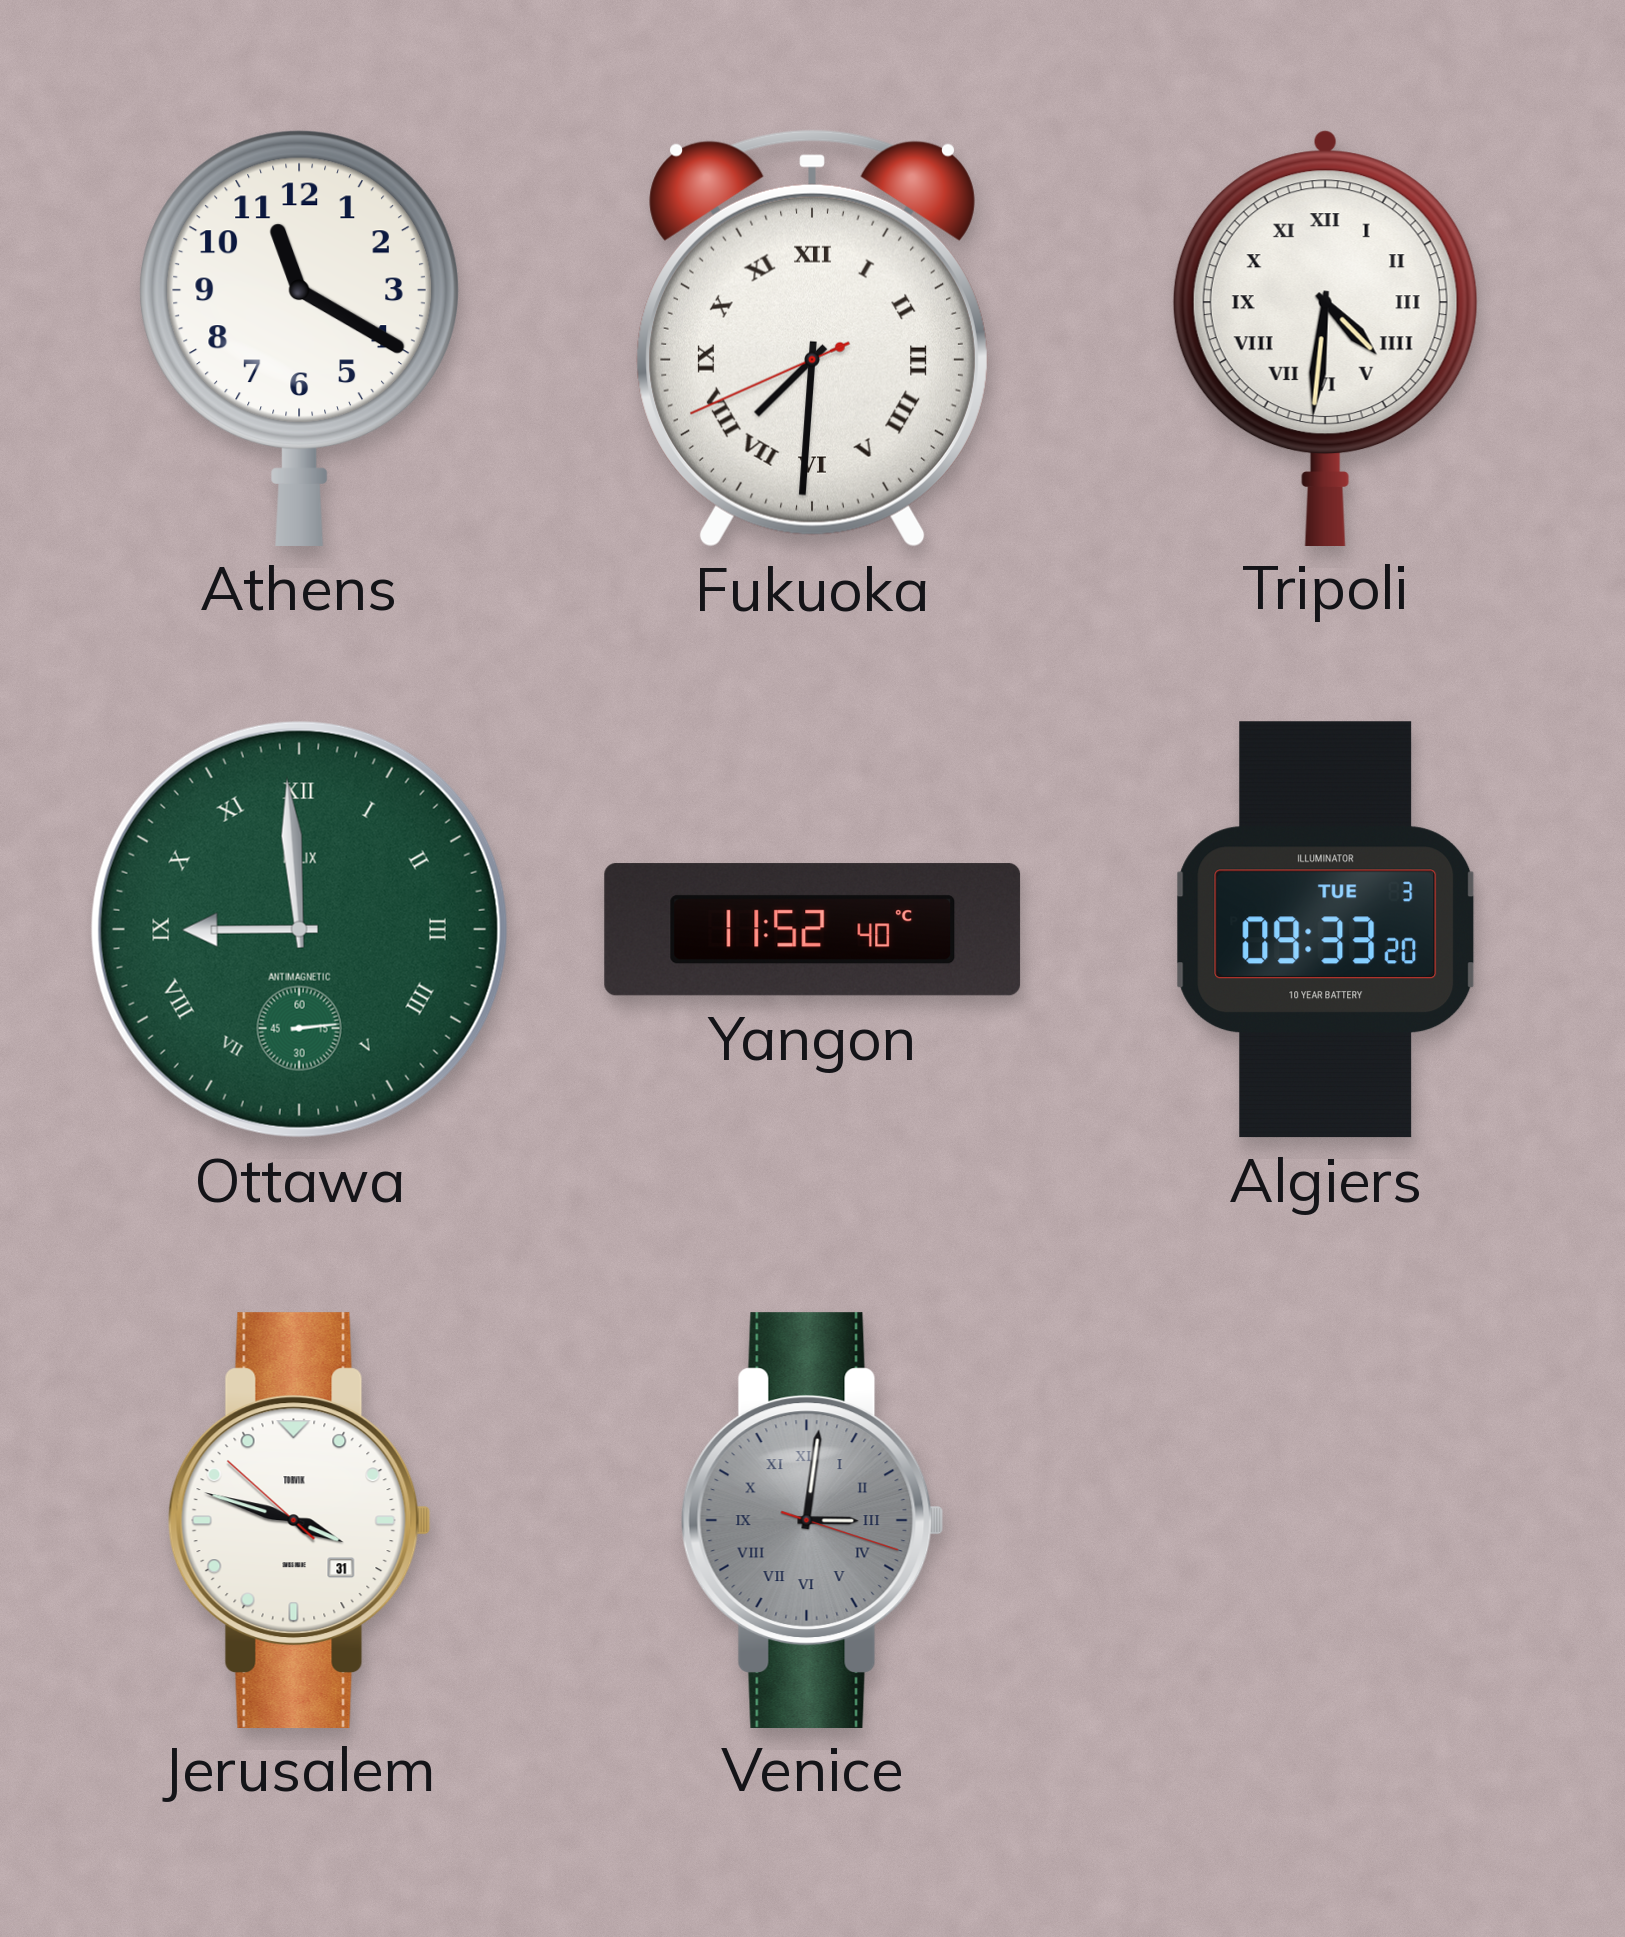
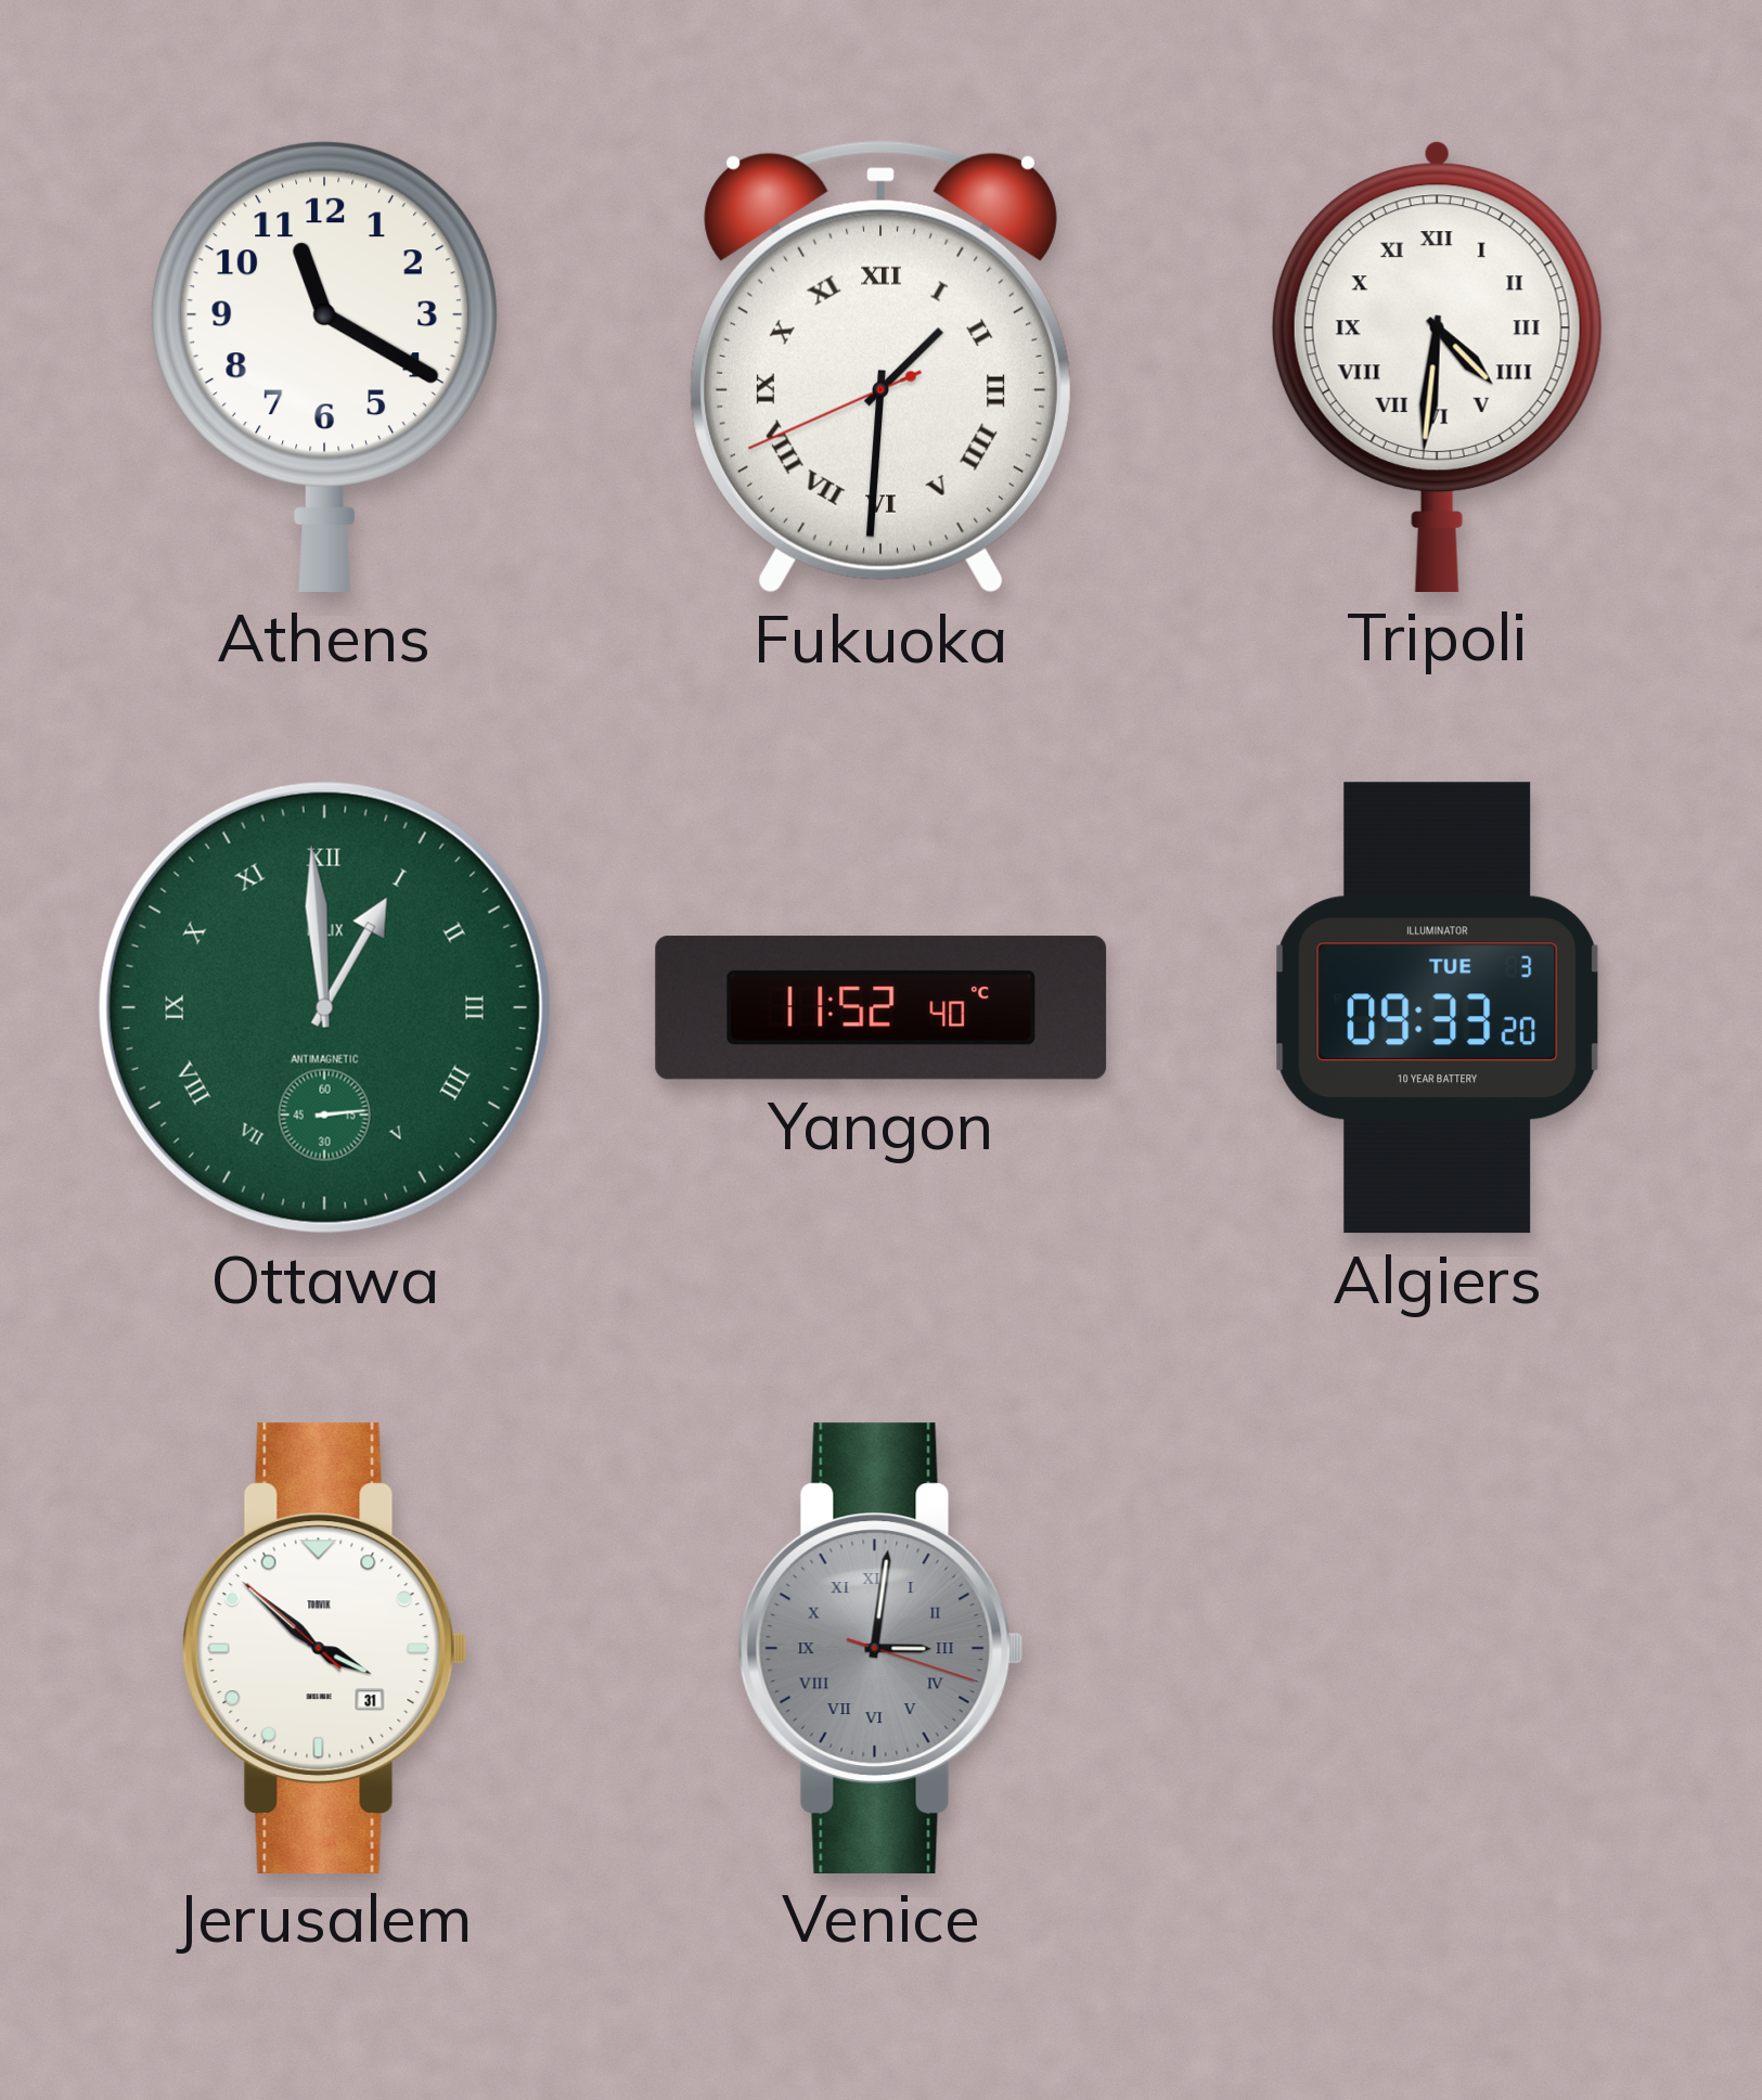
Fukuoka: 7:30 -> 1:30 (880, 368)
Ottawa: 8:59 -> 12:59 (324, 1007)
Jerusalem: 3:47 -> 3:51 (324, 1648)
